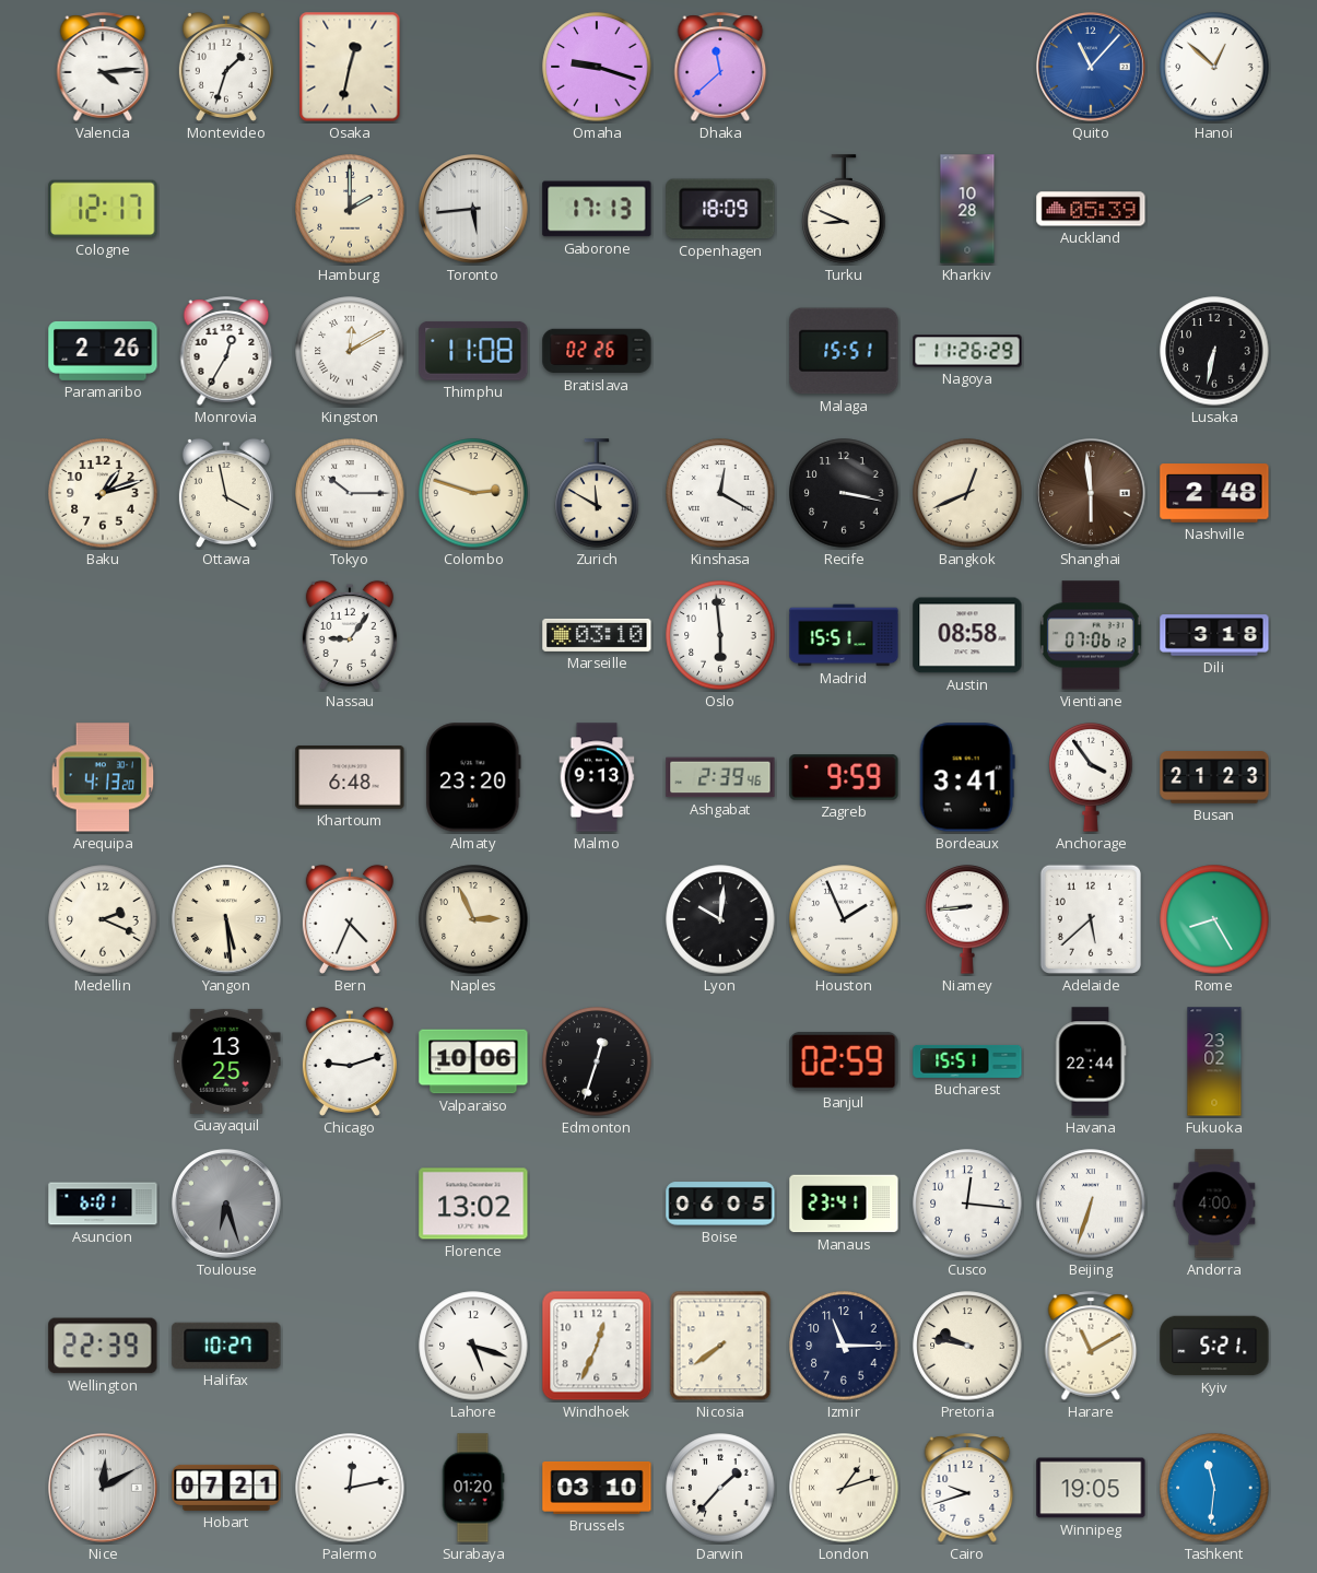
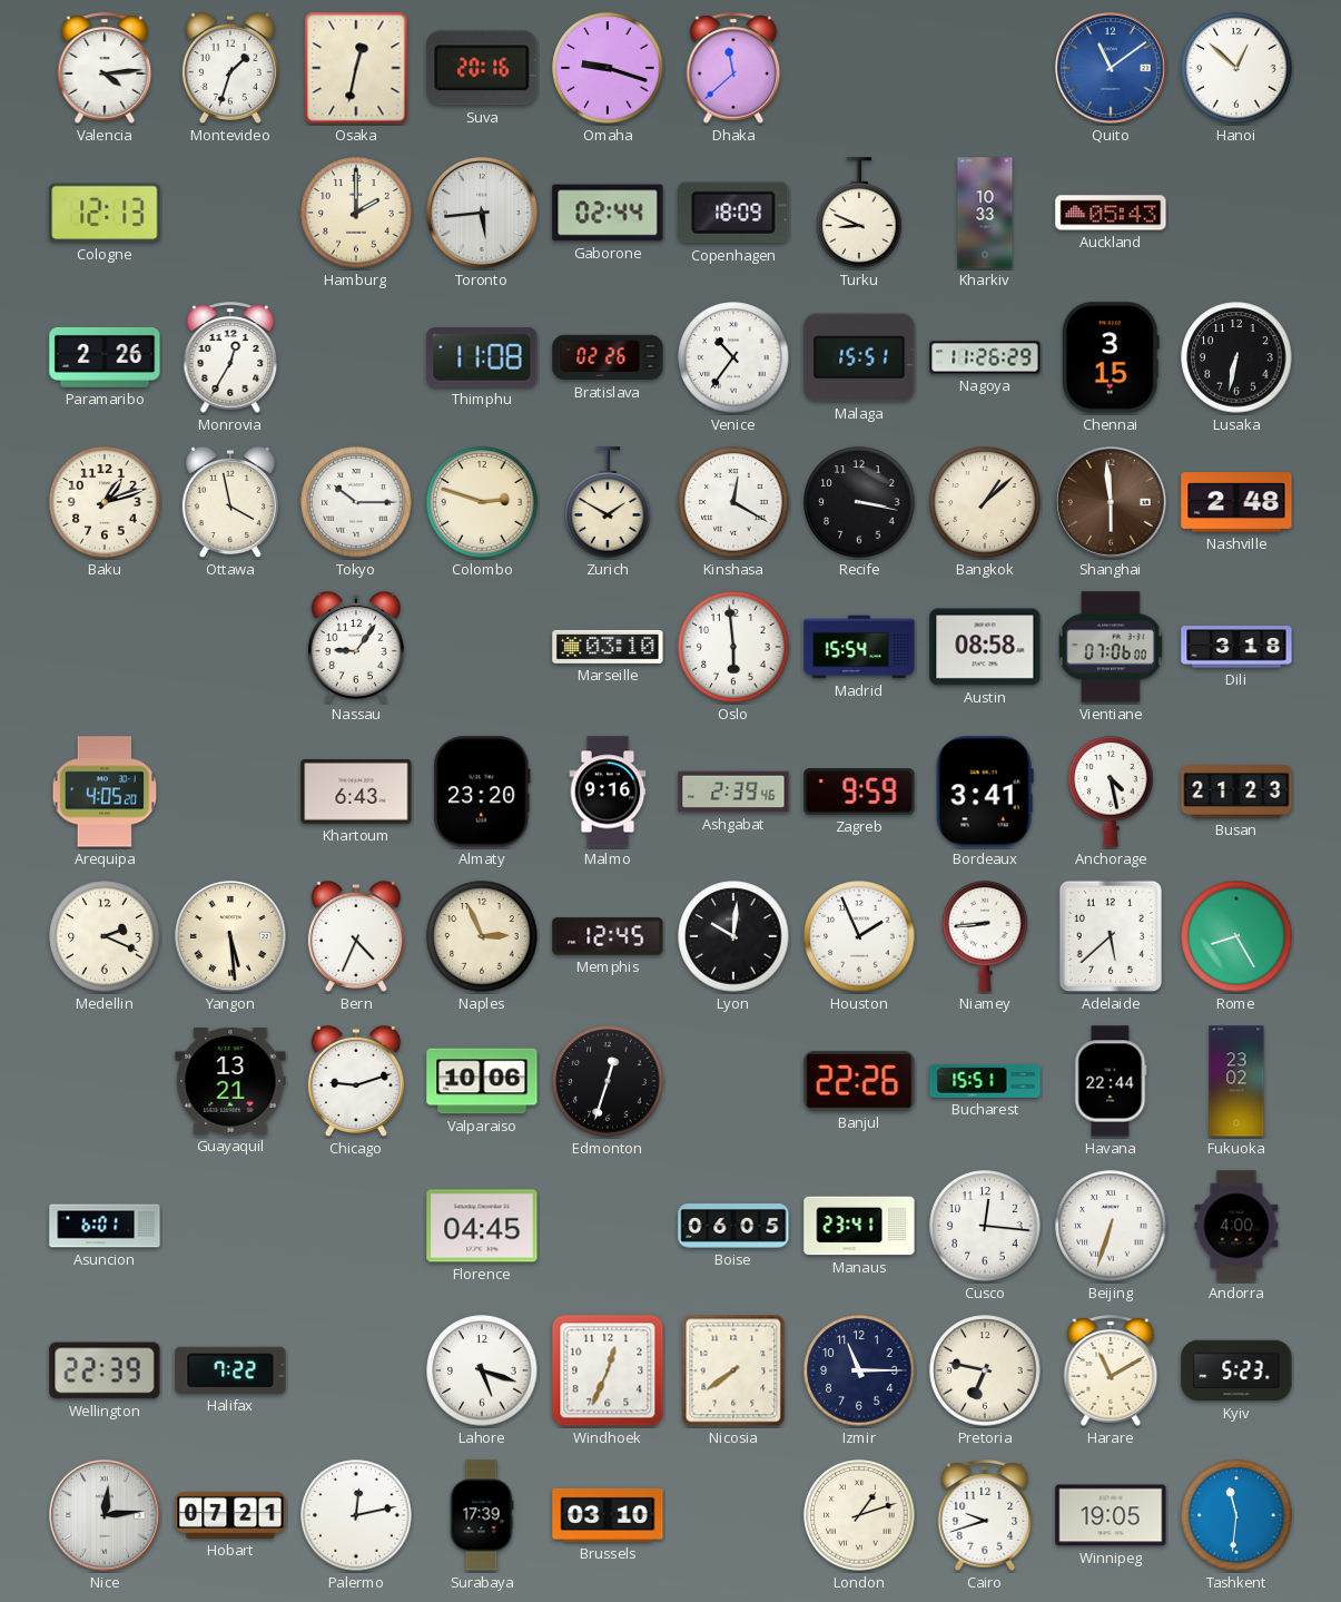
Suva: none -> 20:16 (482, 68)
Quito: 11:07 -> 11:09 (1112, 69)
Cologne: 12:17 -> 12:13 (105, 213)
Gaborone: 17:13 -> 02:44 (608, 213)
Kharkiv: 10:28 -> 10:33 (985, 213)
Auckland: 05:39 -> 05:43 (1111, 213)
Kingston: 12:10 -> none (350, 351)
Venice: none -> 10:36 (733, 357)
Chennai: none -> 3:15 (1111, 357)
Zurich: 11:50 -> 1:50 (608, 502)
Bangkok: 12:41 -> 1:08 (985, 502)
Madrid: 15:51 -> 15:54 (859, 647)
Vientiane: 07:06:12 -> 07:06:00 (1112, 647)
Arequipa: 4:13 -> 4:05 (105, 792)
Khartoum: 6:48 -> 6:43 (356, 793)
Malmo: 9:13 -> 9:16 (608, 792)
Anchorage: 3:54 -> 4:28 (1111, 792)
Memphis: none -> 12:45 (608, 936)
Guayaquil: 13:25 -> 13:21 (230, 1081)
Banjul: 02:59 -> 22:26 (859, 1081)
Toulouse: 6:27 -> none (227, 1205)
Florence: 13:02 -> 04:45 (482, 1226)
Halifax: 10:27 -> 7:22 (230, 1370)
Pretoria: 9:47 -> 6:47 (985, 1370)
Kyiv: 5:21 -> 5:23 (1236, 1370)
Nice: 12:10 -> 12:14 (106, 1516)
Surabaya: 01:20 -> 17:39 (482, 1515)
Darwin: 1:37 -> none (720, 1488)
